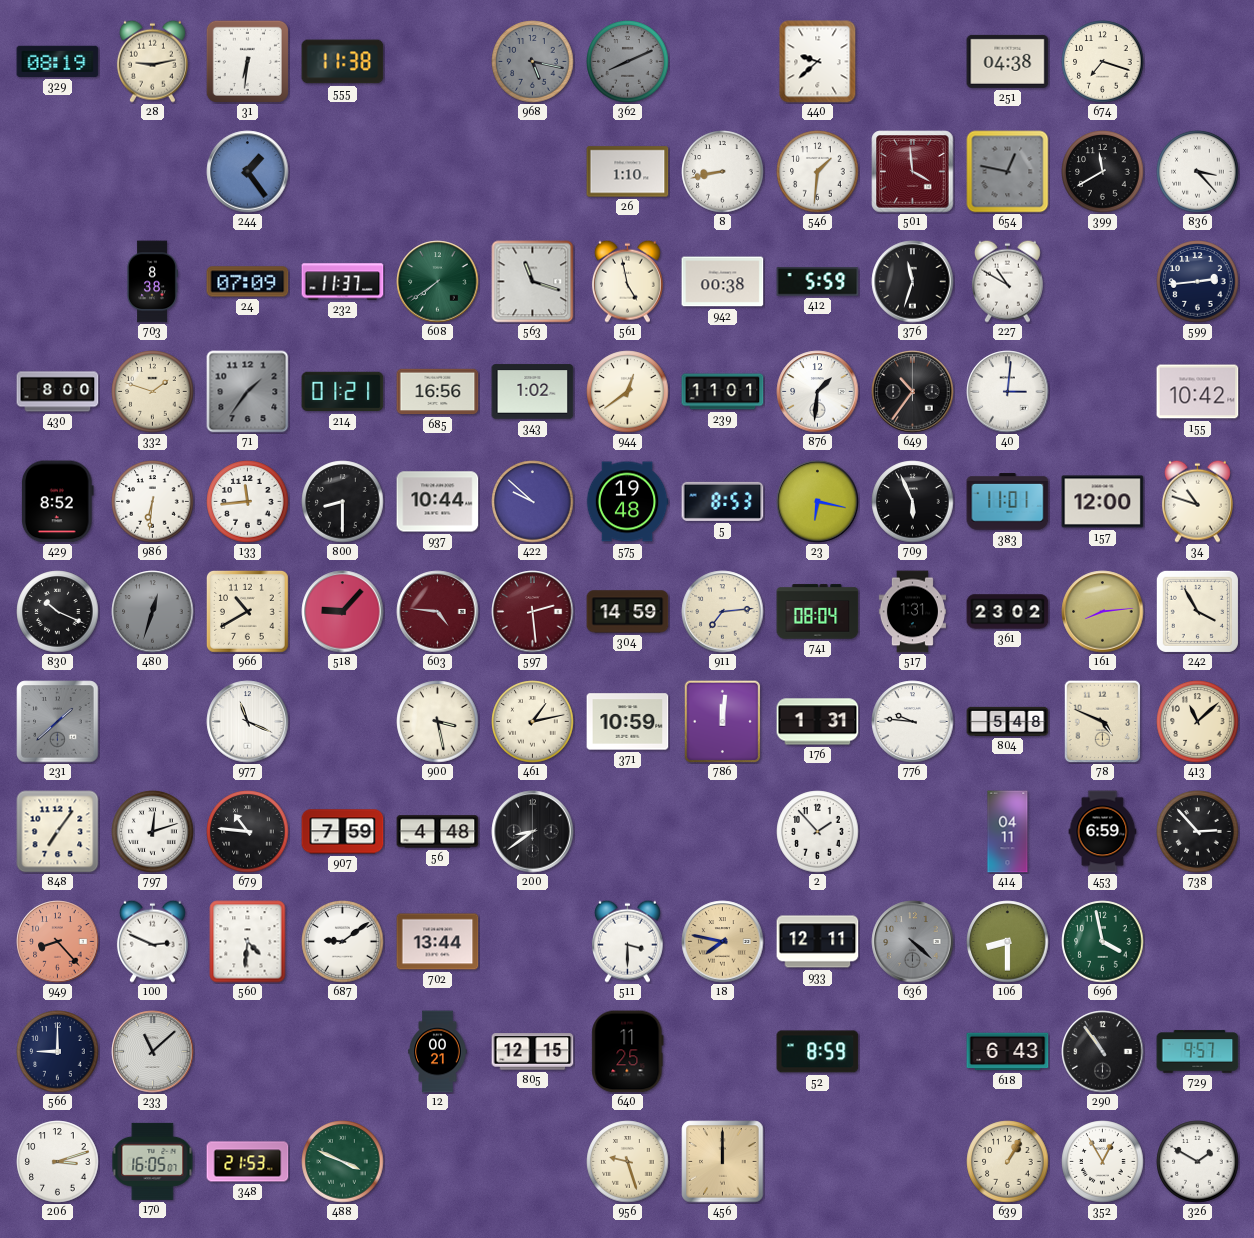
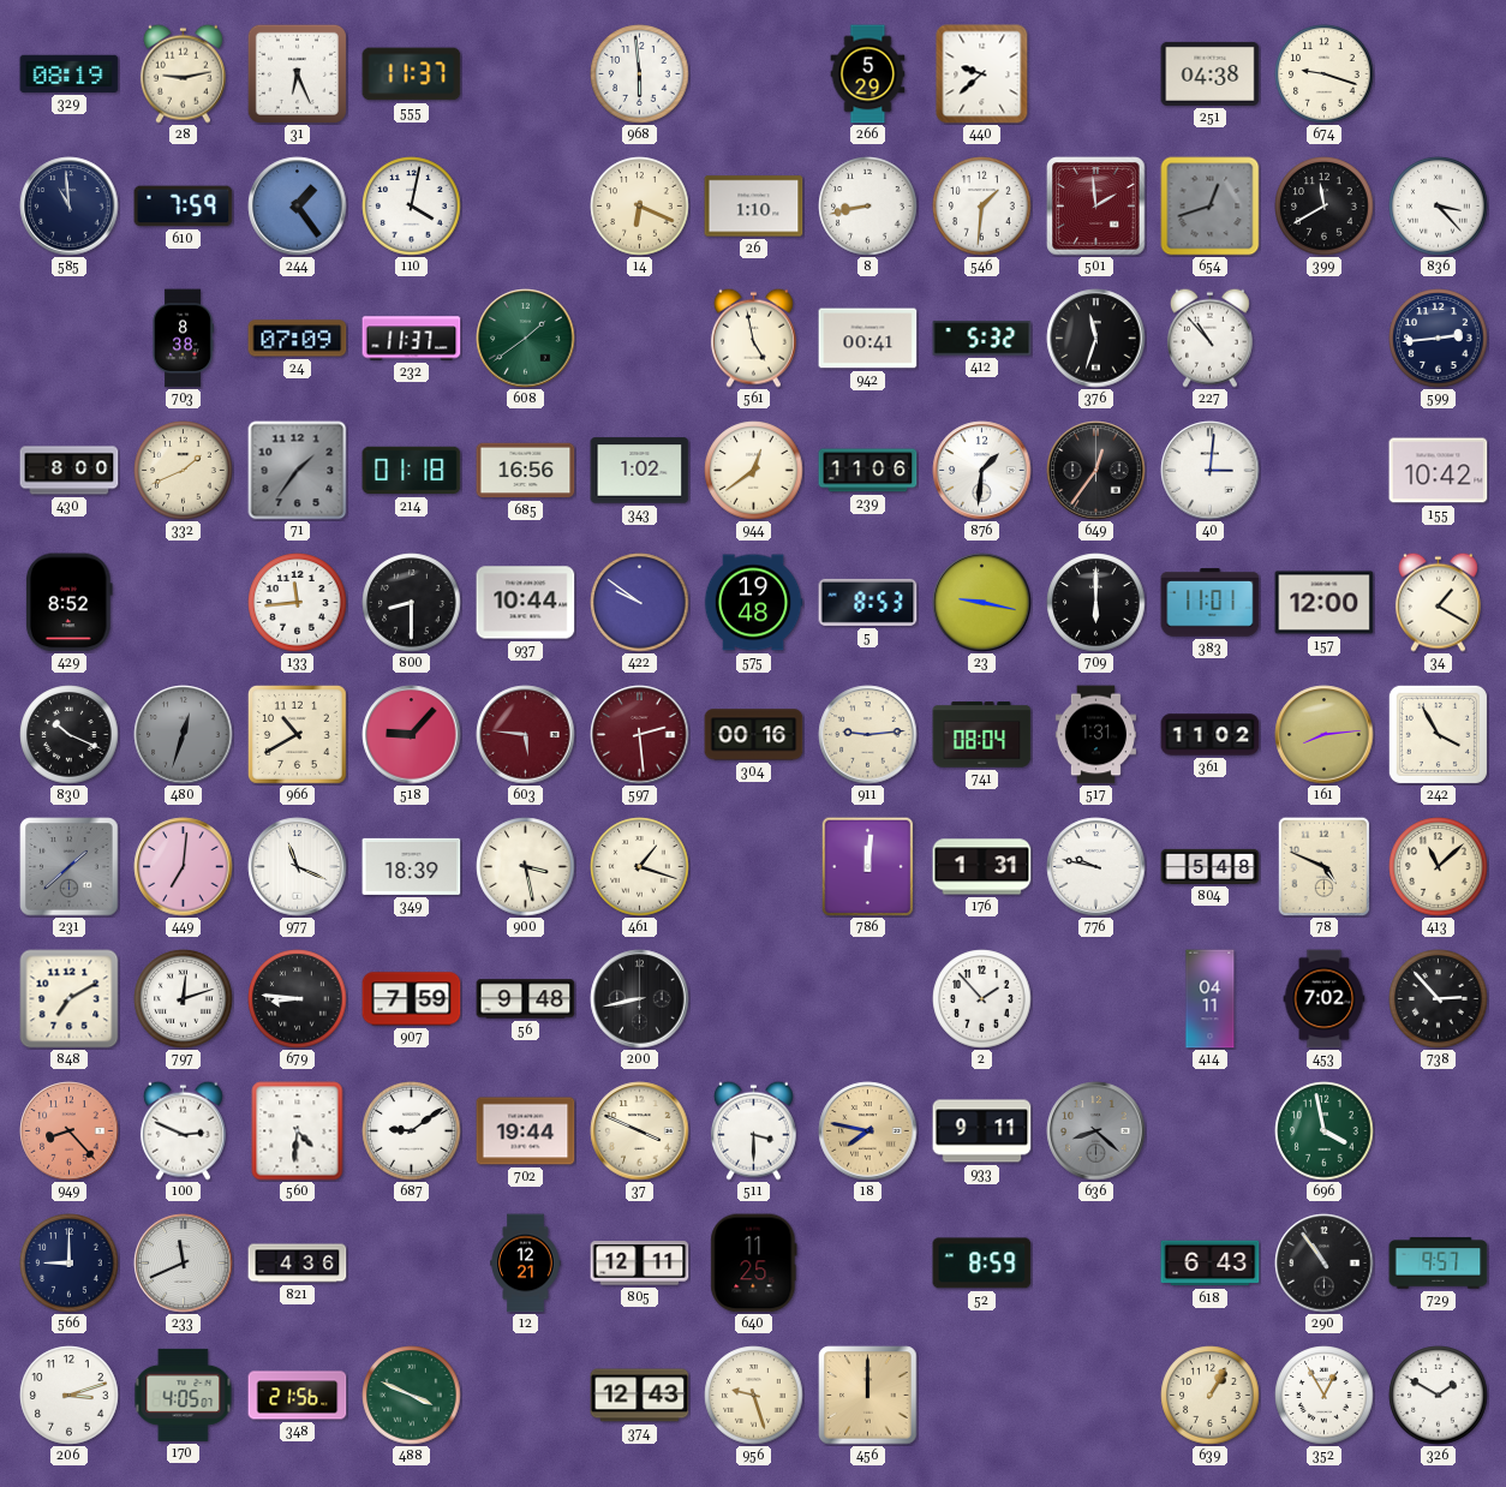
31: 6:31 -> 6:26 (297, 73)
555: 11:38 -> 11:37 (412, 74)
968: 5:17 -> 5:59 (640, 74)
968 dial: grey -> white (640, 74)
362: 8:11 -> none (628, 62)
266: none -> 5:29 (868, 74)
674: 7:18 -> 9:18 (1325, 74)
585: none -> 10:59 (70, 207)
610: none -> 7:59 (184, 207)
110: none -> 4:02 (412, 207)
14: none -> 6:19 (640, 207)
501: 3:59 -> 1:59 (1096, 207)
654: 12:47 -> 12:42 (1211, 207)
608: 7:39 -> 1:39 (526, 339)
563: 11:18 -> none (533, 282)
942: 00:38 -> 00:41 (868, 339)
412: 5:59 -> 5:32 (982, 339)
227: 10:50 -> 10:53 (1209, 338)
332: 1:48 -> 1:41 (184, 471)
214: 01:21 -> 01:18 (412, 471)
239: 11:01 -> 11:06 (868, 471)
649: 10:36 -> 12:36 (1096, 471)
986: 6:31 -> none (153, 502)
422: 9:52 -> 9:51 (640, 603)
23: 6:17 -> 9:17 (982, 603)
709: 5:56 -> 6:00 (1096, 603)
34: 10:48 -> 1:20 (1438, 602)
603: 4:46 -> 5:46 (526, 735)
304: 14:59 -> 00:16 (754, 735)
911: 7:14 -> 9:14 (868, 735)
361: 23:02 -> 11:02 (1211, 735)
449: none -> 7:01 (184, 867)
349: none -> 18:39 (412, 866)
461: 1:13 -> 1:18 (640, 867)
371: 10:59 -> none (628, 722)
776: 9:46 -> 9:47 (1096, 867)
848: 7:06 -> 7:10 (70, 999)
679: 10:46 -> 8:46 (298, 999)
56: 4:48 -> 9:48 (526, 999)
200: 8:39 -> 8:43 (640, 999)
453: 6:59 -> 7:02 (1325, 999)
702: 13:44 -> 19:44 (526, 1131)
37: none -> 3:49 (640, 1131)
933: 12:11 -> 9:11 (982, 1131)
636: 4:22 -> 8:22 (1096, 1131)
106: 8:30 -> none (1008, 942)
233: 11:08 -> 11:41 (184, 1264)
821: none -> 4:36 (298, 1264)
12: 00:21 -> 12:21 (526, 1264)
805: 12:15 -> 12:11 (640, 1264)
170: 16:05 -> 4:05 (184, 1395)
348: 21:53 -> 21:56 (298, 1396)
374: none -> 12:43 (640, 1396)
